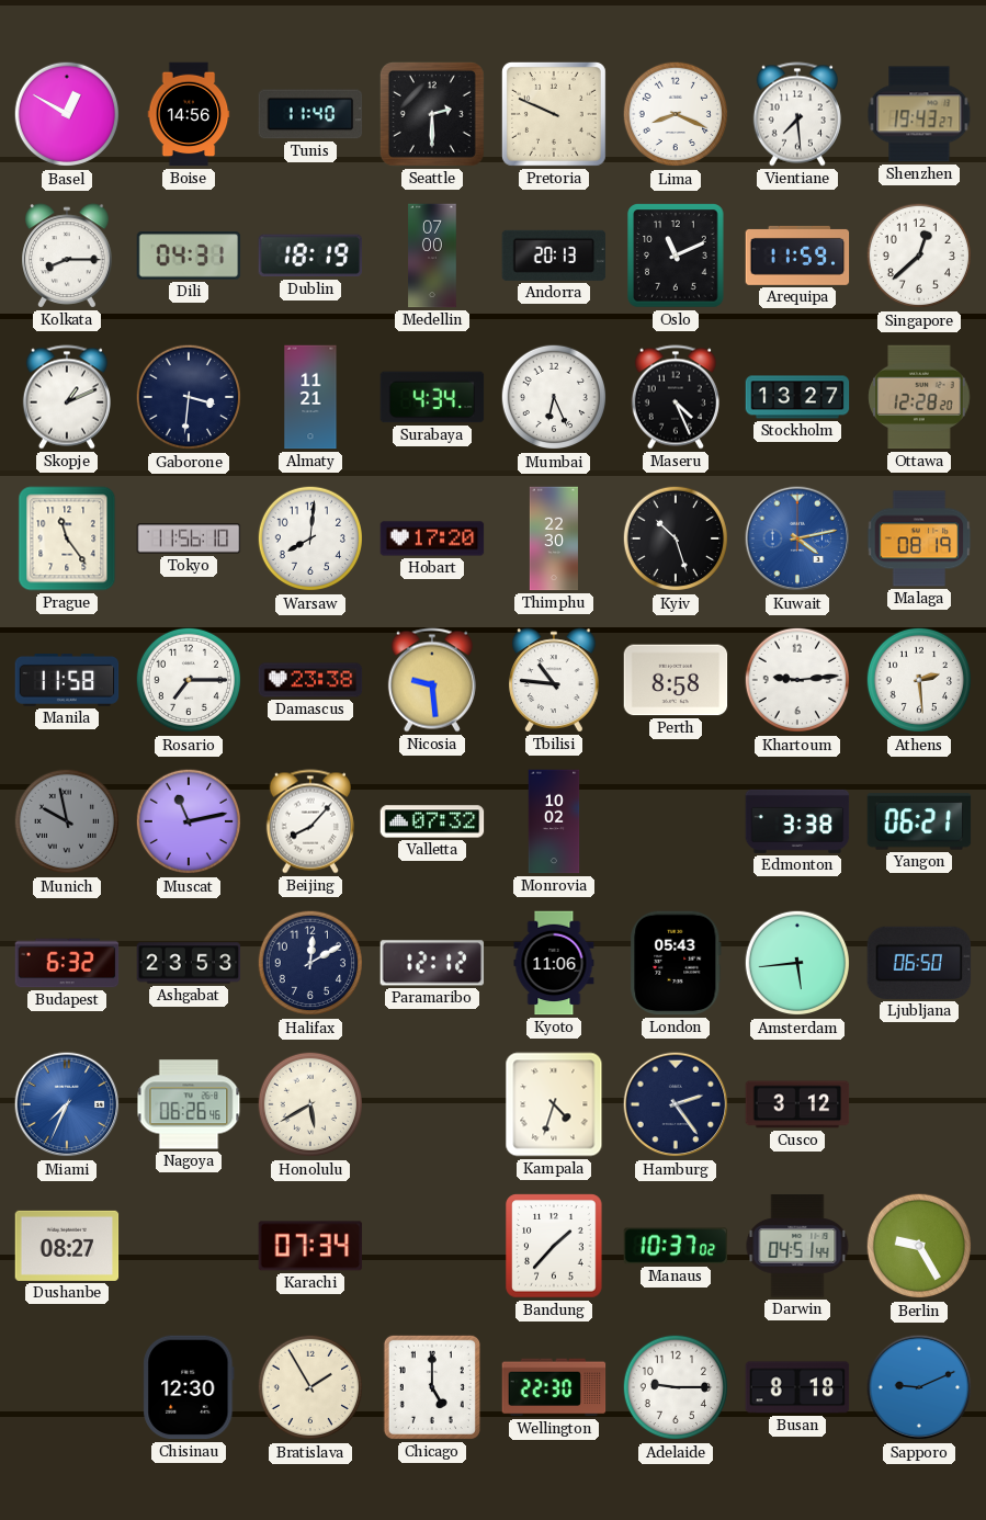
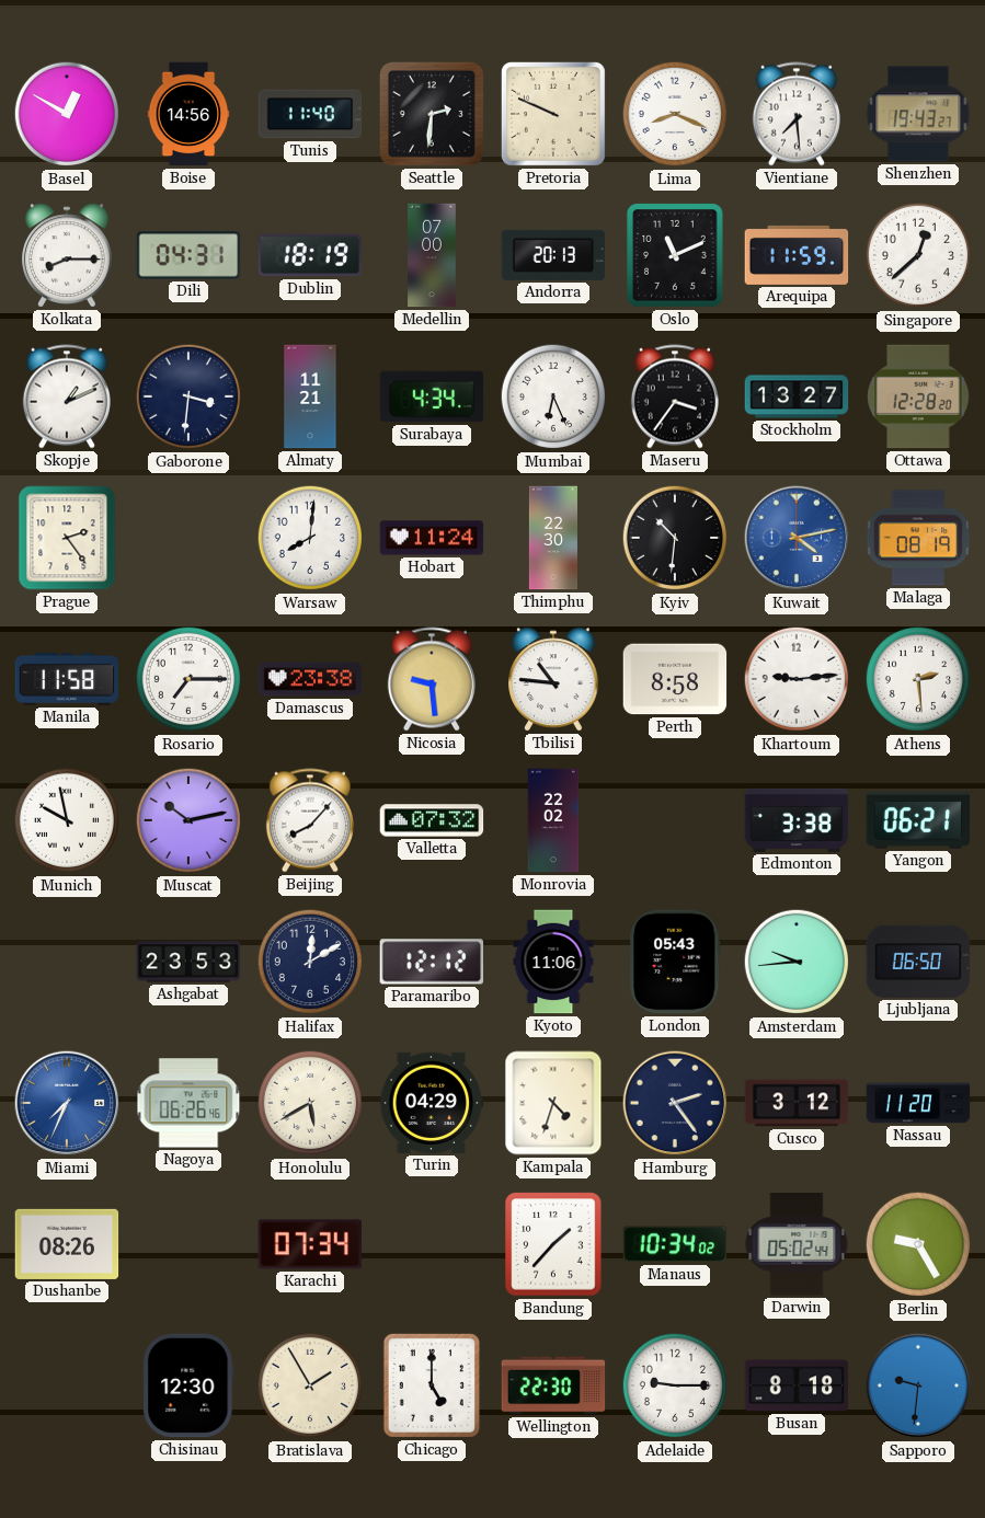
Seattle: 2:30 -> 2:31 (432, 114)
Maseru: 4:26 -> 3:36 (675, 396)
Prague: 11:24 -> 2:24 (67, 538)
Tokyo: 11:56 -> none (189, 538)
Hobart: 17:20 -> 11:24 (432, 538)
Kyiv: 10:27 -> 10:31 (675, 538)
Munich dial: grey -> white (67, 820)
Muscat: 11:13 -> 10:13 (188, 820)
Monrovia: 10:02 -> 22:02 (553, 820)
Budapest: 6:32 -> none (67, 963)
Amsterdam: 5:44 -> 9:44 (797, 962)
Turin: none -> 04:29 (432, 1103)
Nassau: none -> 11:20 (918, 1103)
Dushanbe: 08:27 -> 08:26 (67, 1244)
Manaus: 10:37 -> 10:34 (675, 1244)
Darwin: 04:51 -> 05:02 (797, 1244)
Sapporo: 9:11 -> 9:31 (918, 1385)
